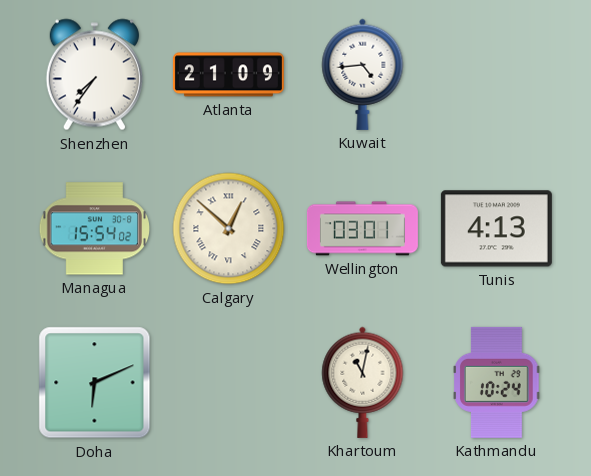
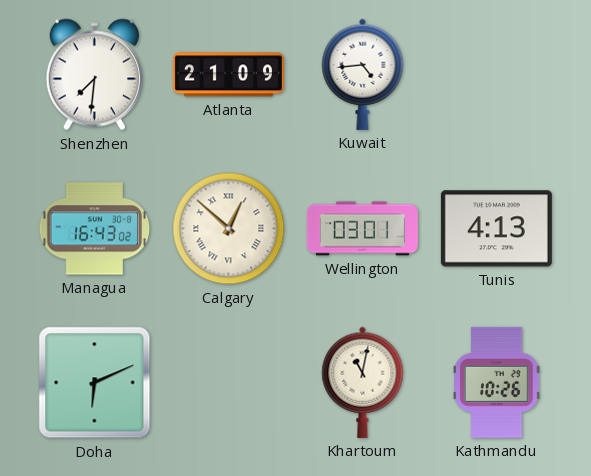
Shenzhen: 7:36 -> 7:31 (94, 75)
Managua: 15:54 -> 16:43 (94, 229)
Kathmandu: 10:24 -> 10:26 (497, 382)
